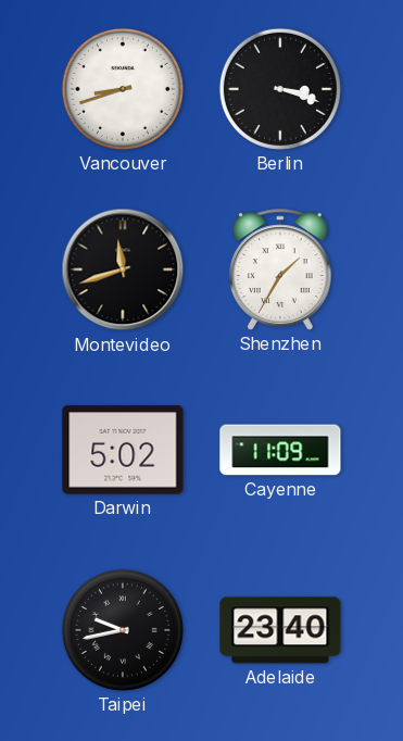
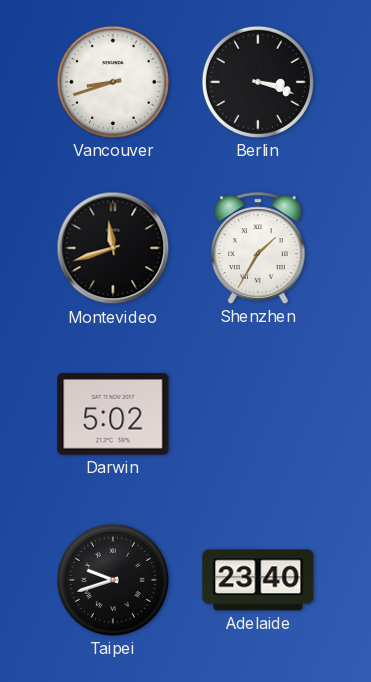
Cayenne: 11:09 -> none (280, 450)
Taipei: 9:43 -> 9:42 (113, 580)
